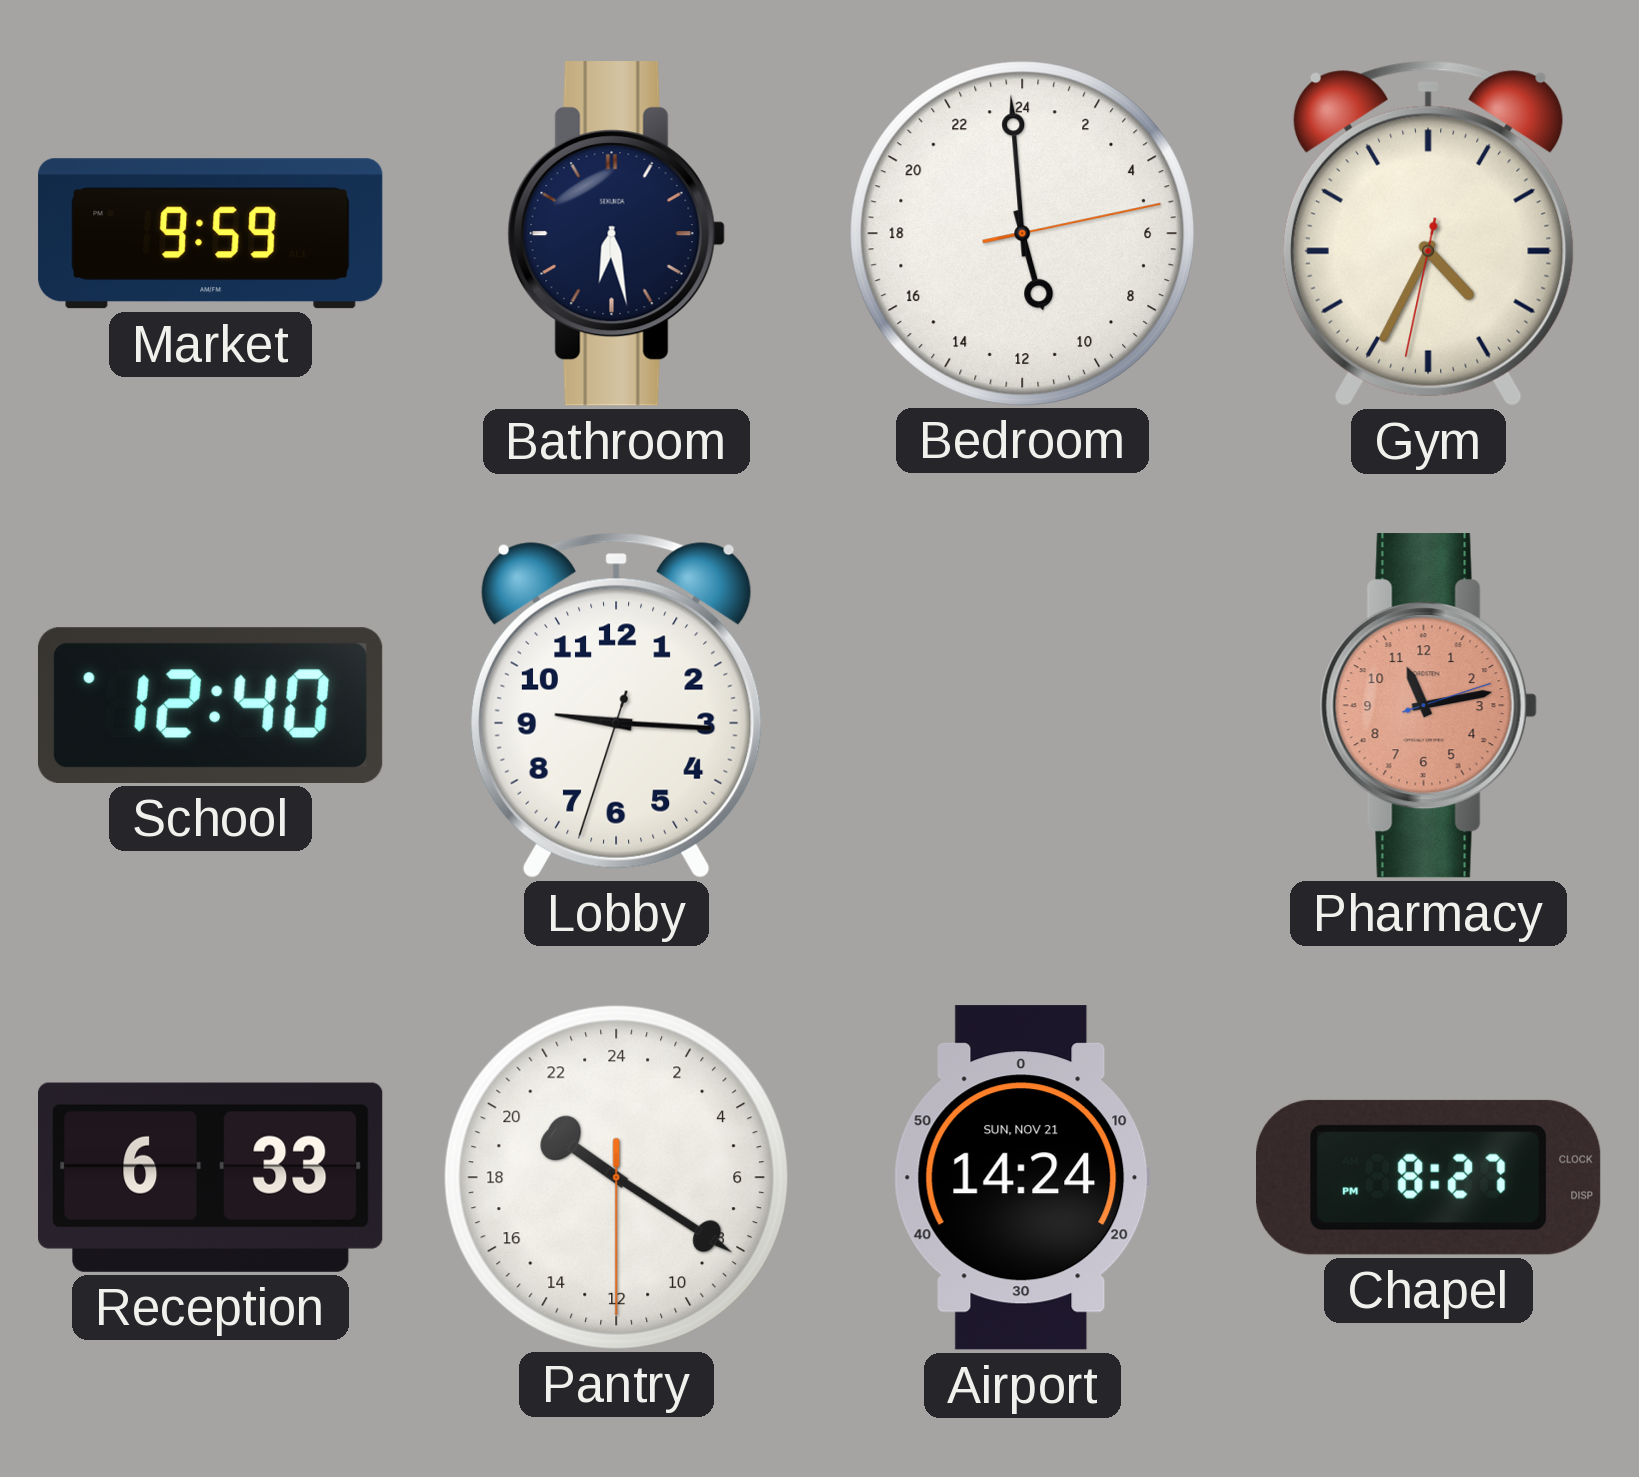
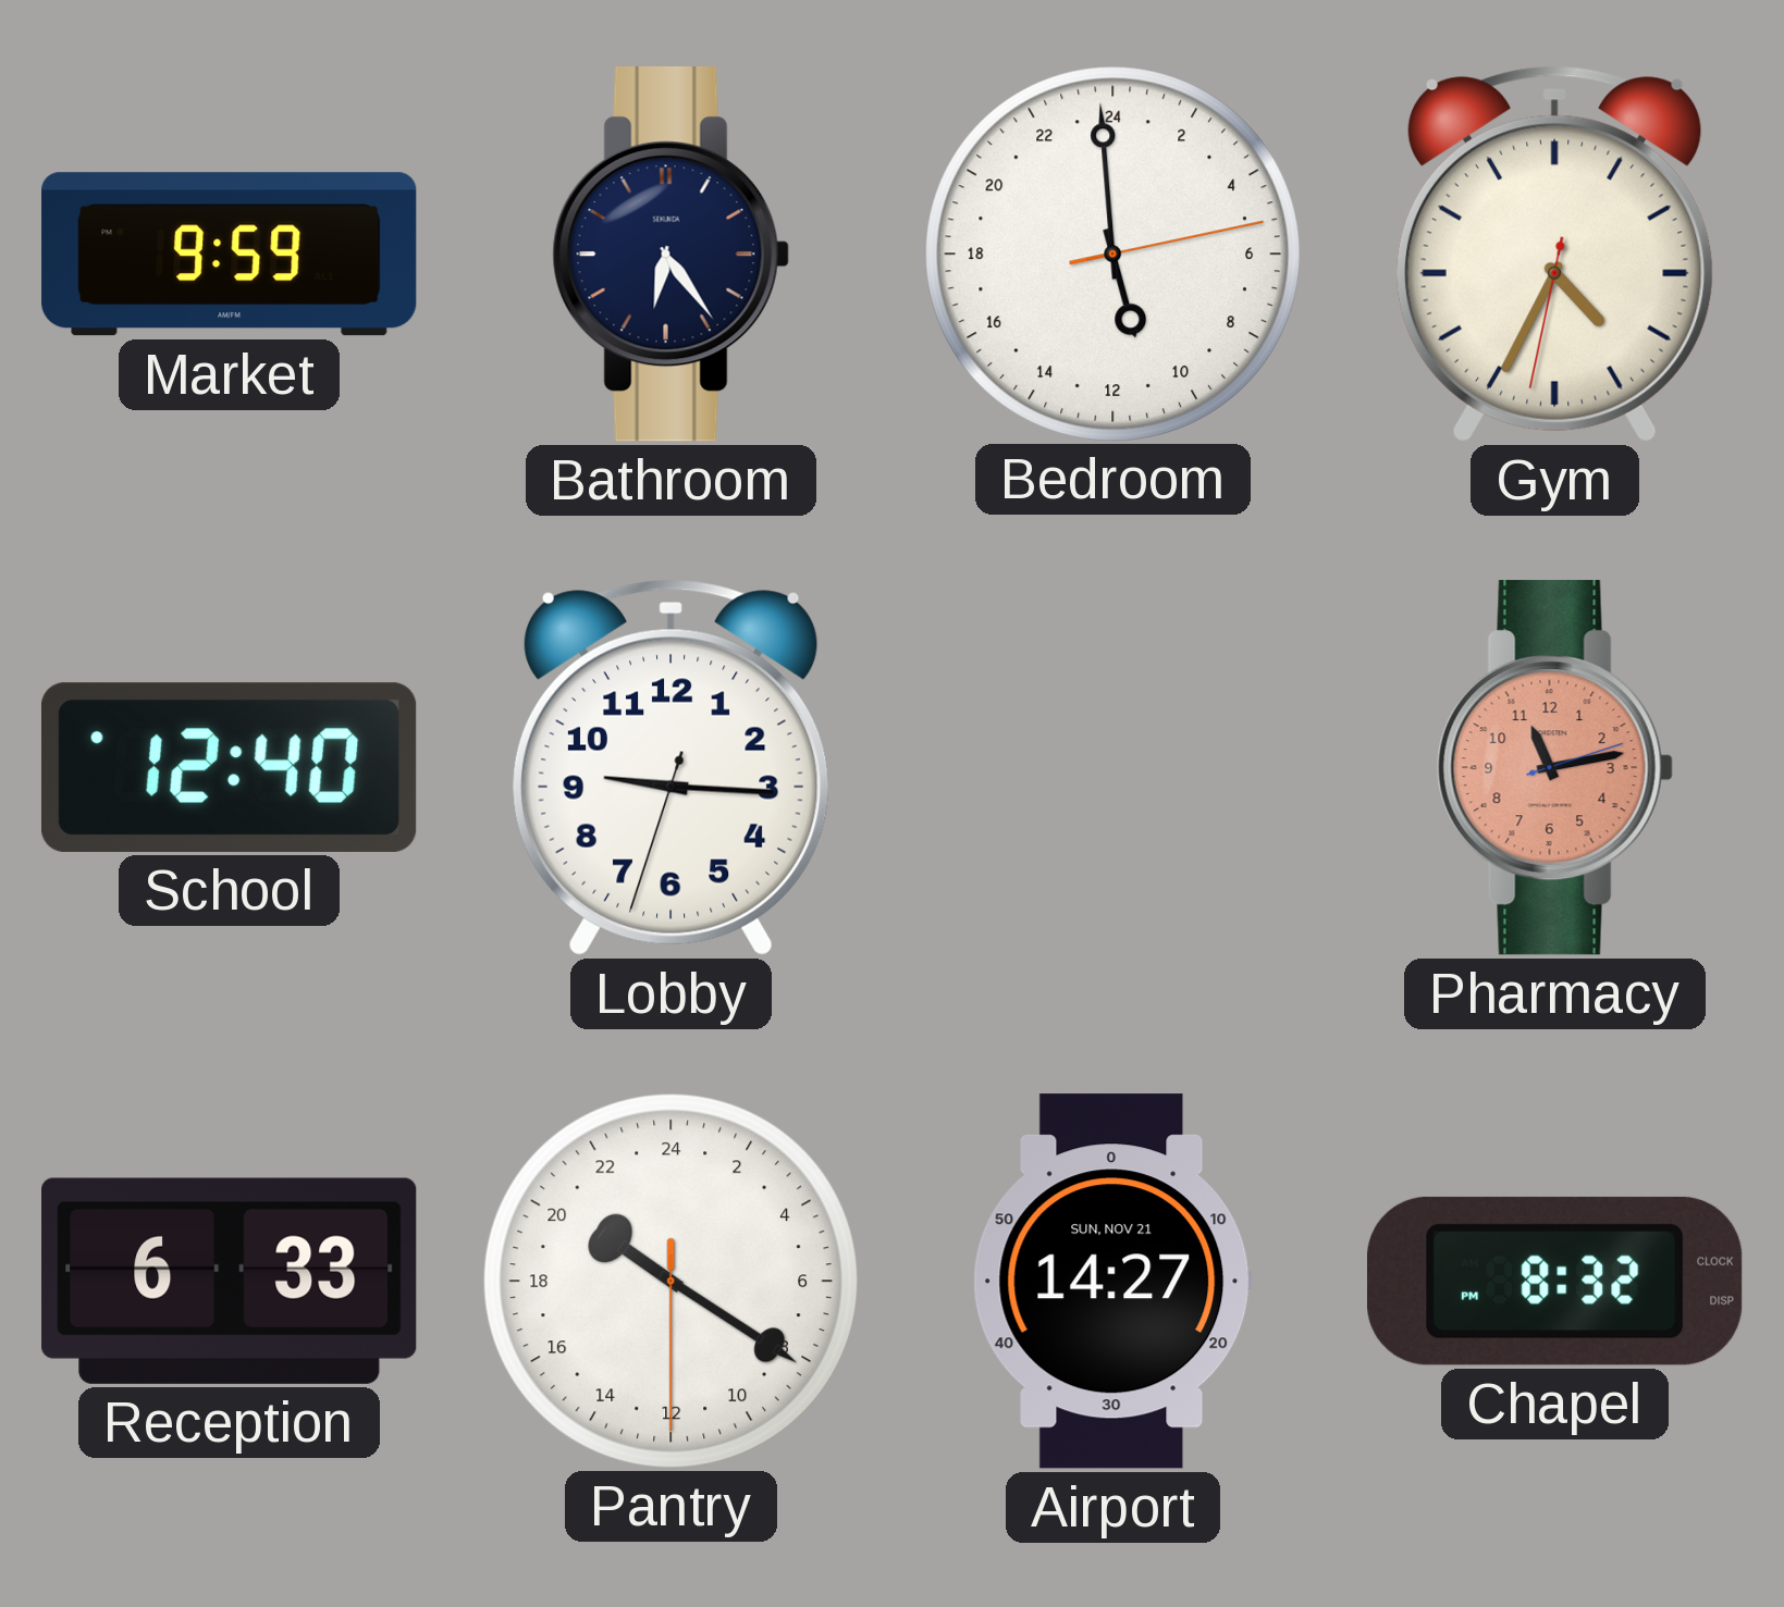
Bathroom: 6:28 -> 6:24 (670, 255)
Airport: 14:24 -> 14:27 (1112, 1282)
Chapel: 8:27 -> 8:32 (1555, 1281)
